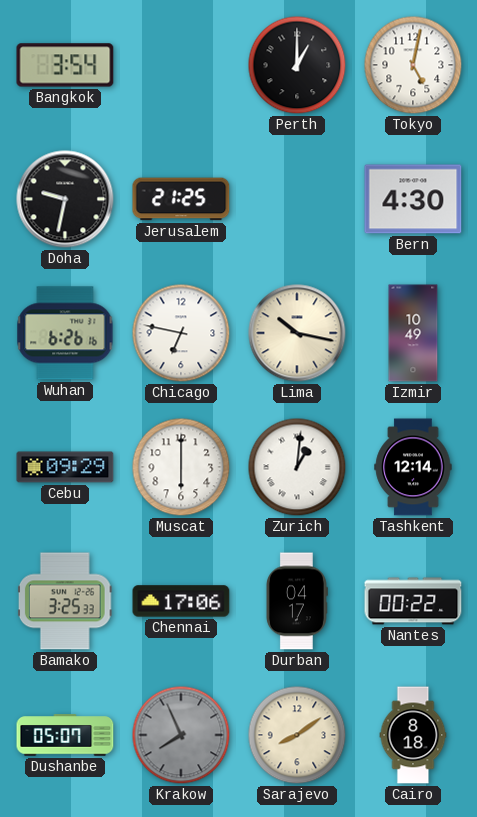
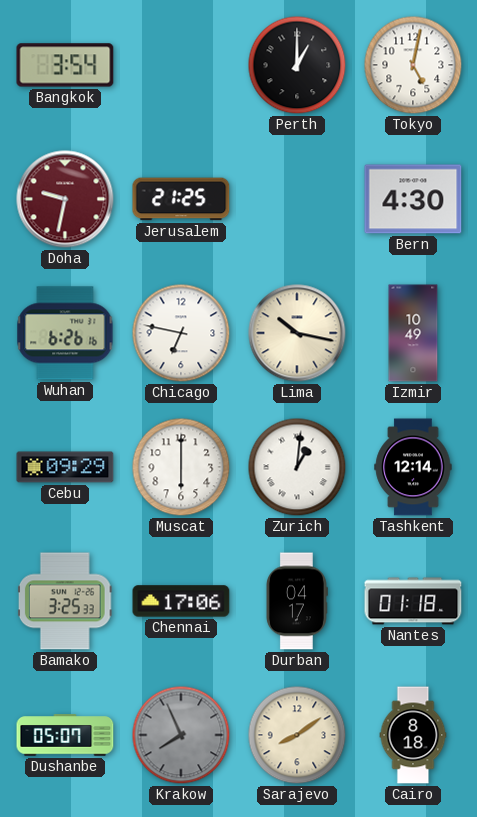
Doha dial: black -> burgundy (65, 199)
Nantes: 00:22 -> 01:18 (413, 601)
